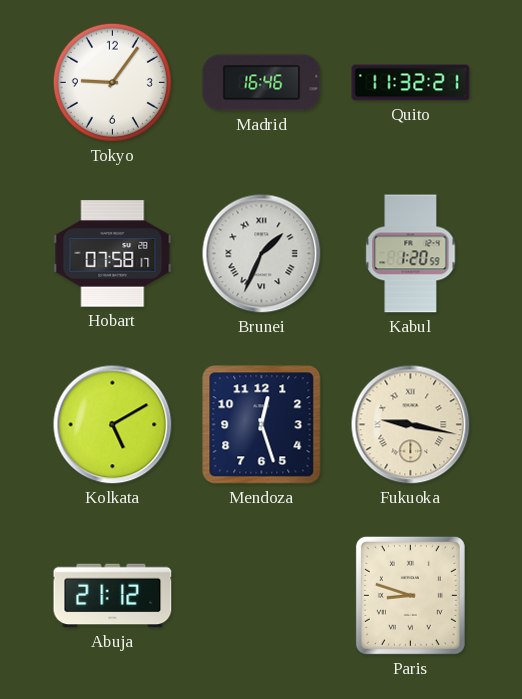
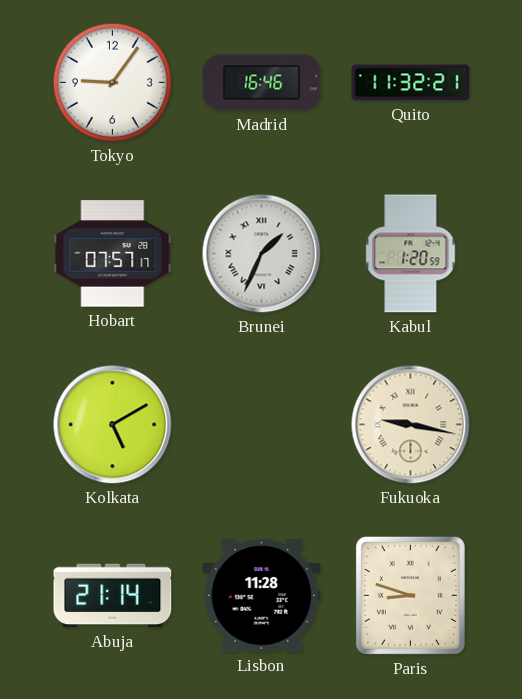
Hobart: 07:58 -> 07:57 (113, 254)
Mendoza: 12:27 -> none (262, 425)
Abuja: 21:12 -> 21:14 (113, 596)
Lisbon: none -> 11:28 (262, 596)
